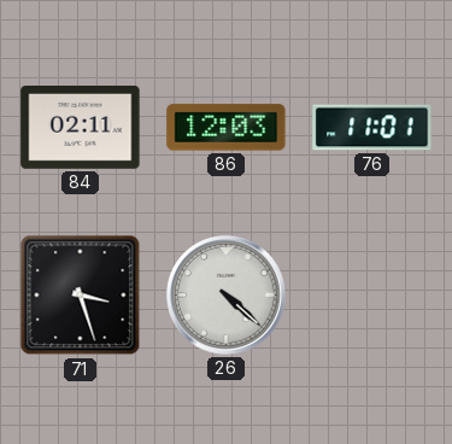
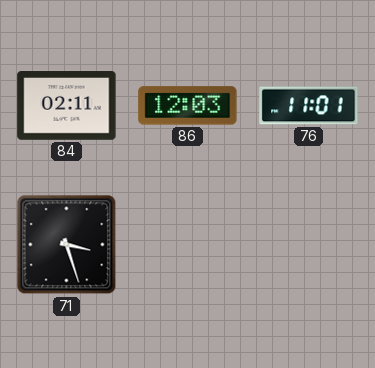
26: 4:22 -> none (227, 296)
